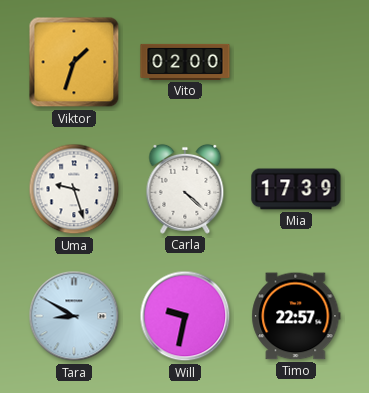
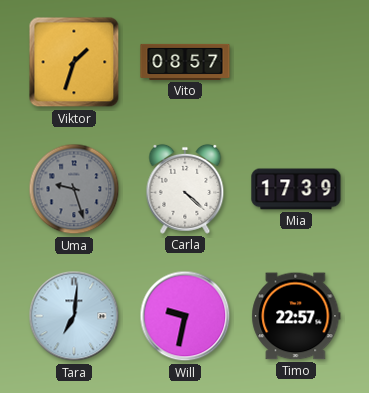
Vito: 02:00 -> 08:57 (185, 62)
Uma dial: white -> grey (74, 189)
Tara: 8:50 -> 7:01 (74, 316)
